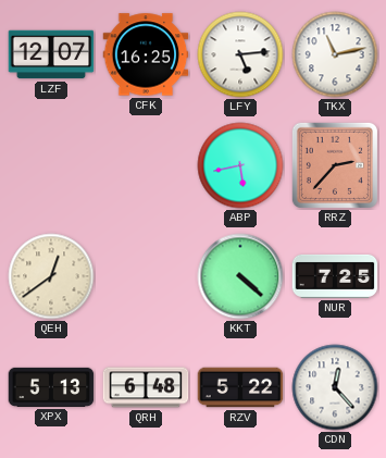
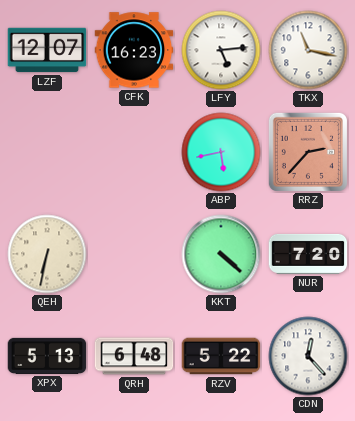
CFK: 16:25 -> 16:23 (134, 50)
TKX: 11:13 -> 11:17 (308, 50)
QEH: 12:39 -> 6:32 (47, 254)
NUR: 7:25 -> 7:20 (308, 254)
